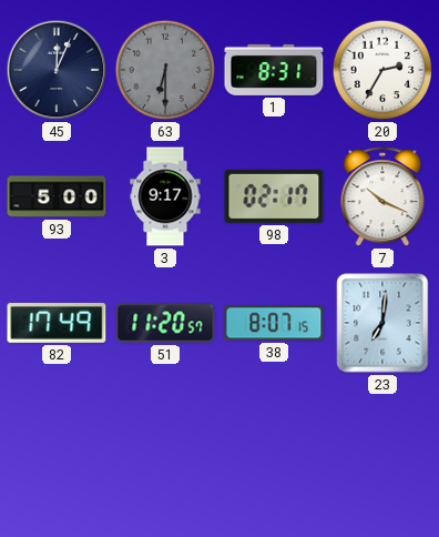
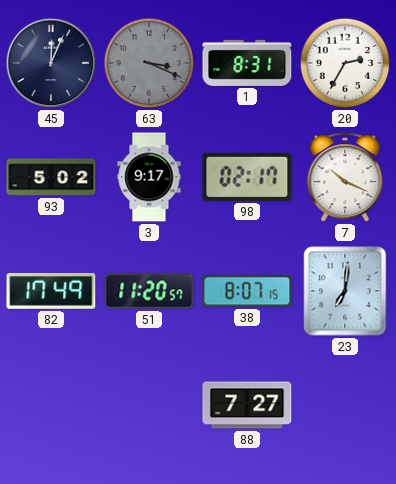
63: 6:30 -> 3:19 (149, 63)
93: 5:00 -> 5:02 (51, 177)
88: none -> 7:27 (247, 405)
